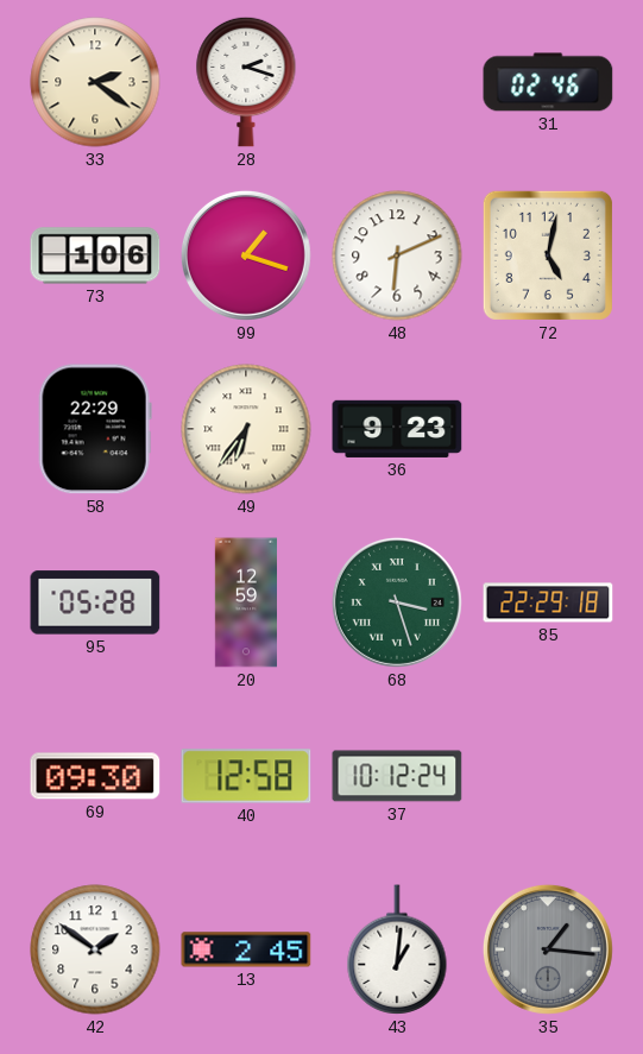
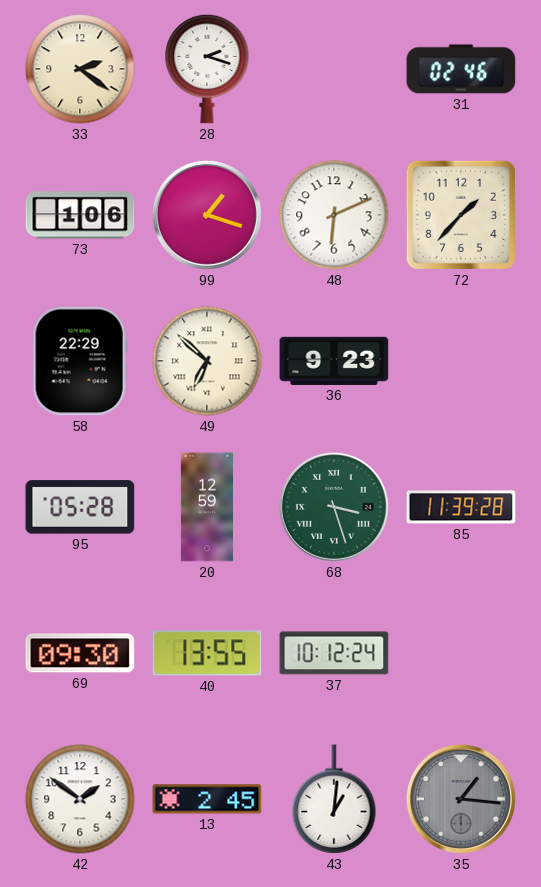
72: 5:02 -> 1:37 (461, 215)
49: 6:36 -> 6:52 (207, 361)
85: 22:29 -> 11:39 (461, 507)
40: 12:58 -> 13:55 (207, 653)
